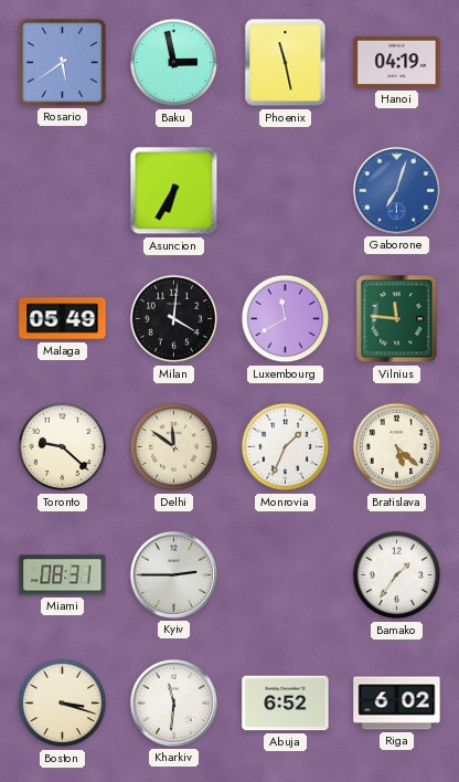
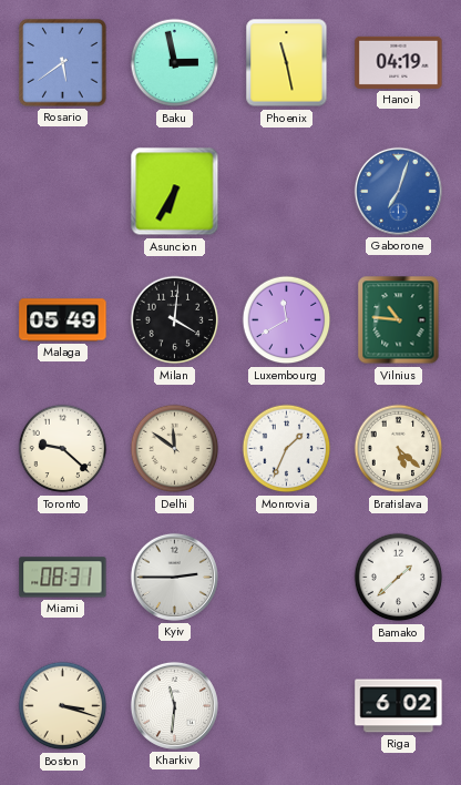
Vilnius: 11:46 -> 10:46 (399, 320)
Bamako: 1:36 -> 1:38 (399, 578)
Abuja: 6:52 -> none (286, 704)
